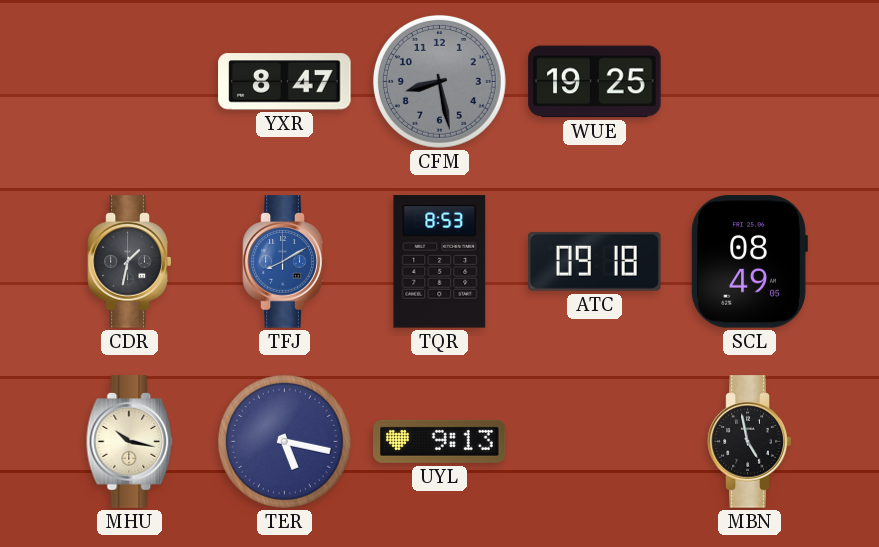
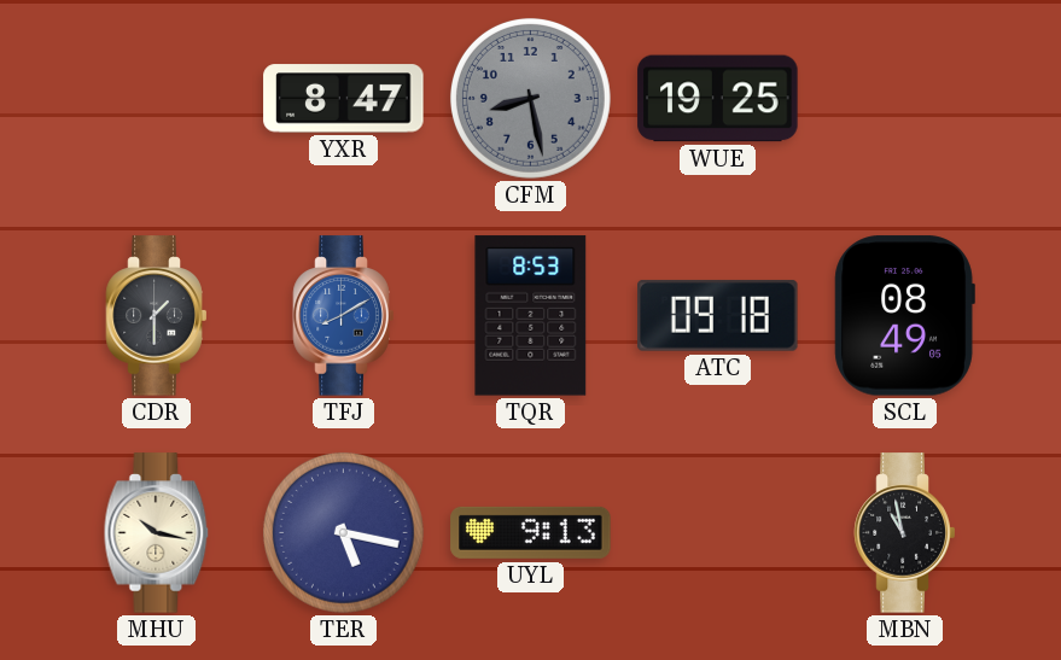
CDR: 1:32 -> 1:30 (157, 316)
MBN: 4:58 -> 10:58 (905, 533)
